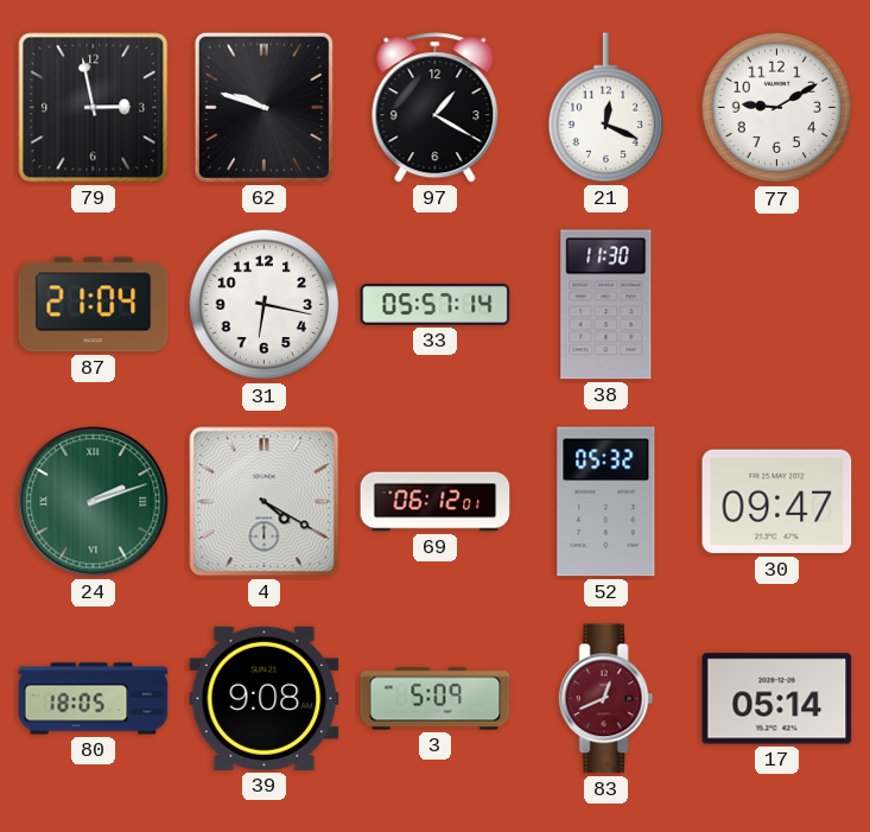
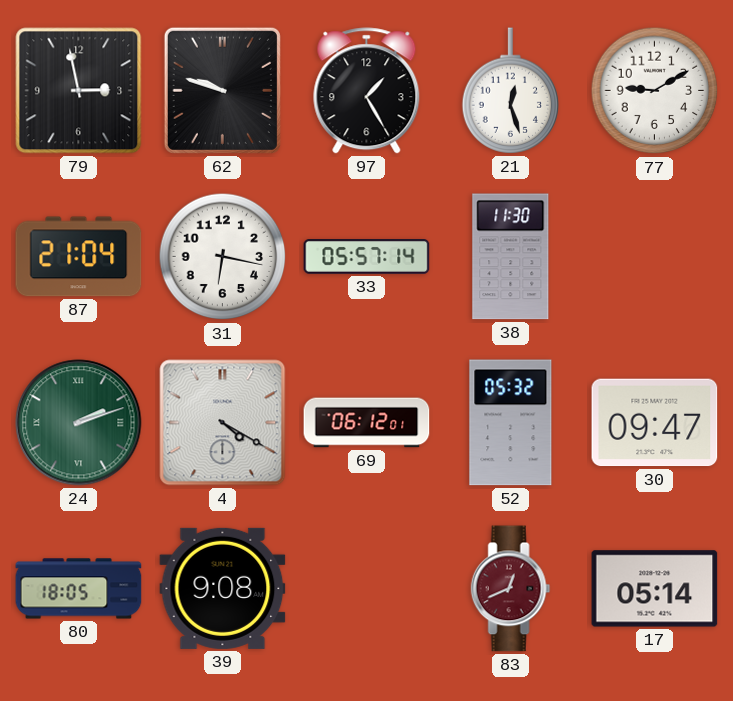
97: 1:20 -> 1:25 (367, 91)
21: 12:19 -> 12:27 (511, 91)
3: 5:09 -> none (436, 699)
